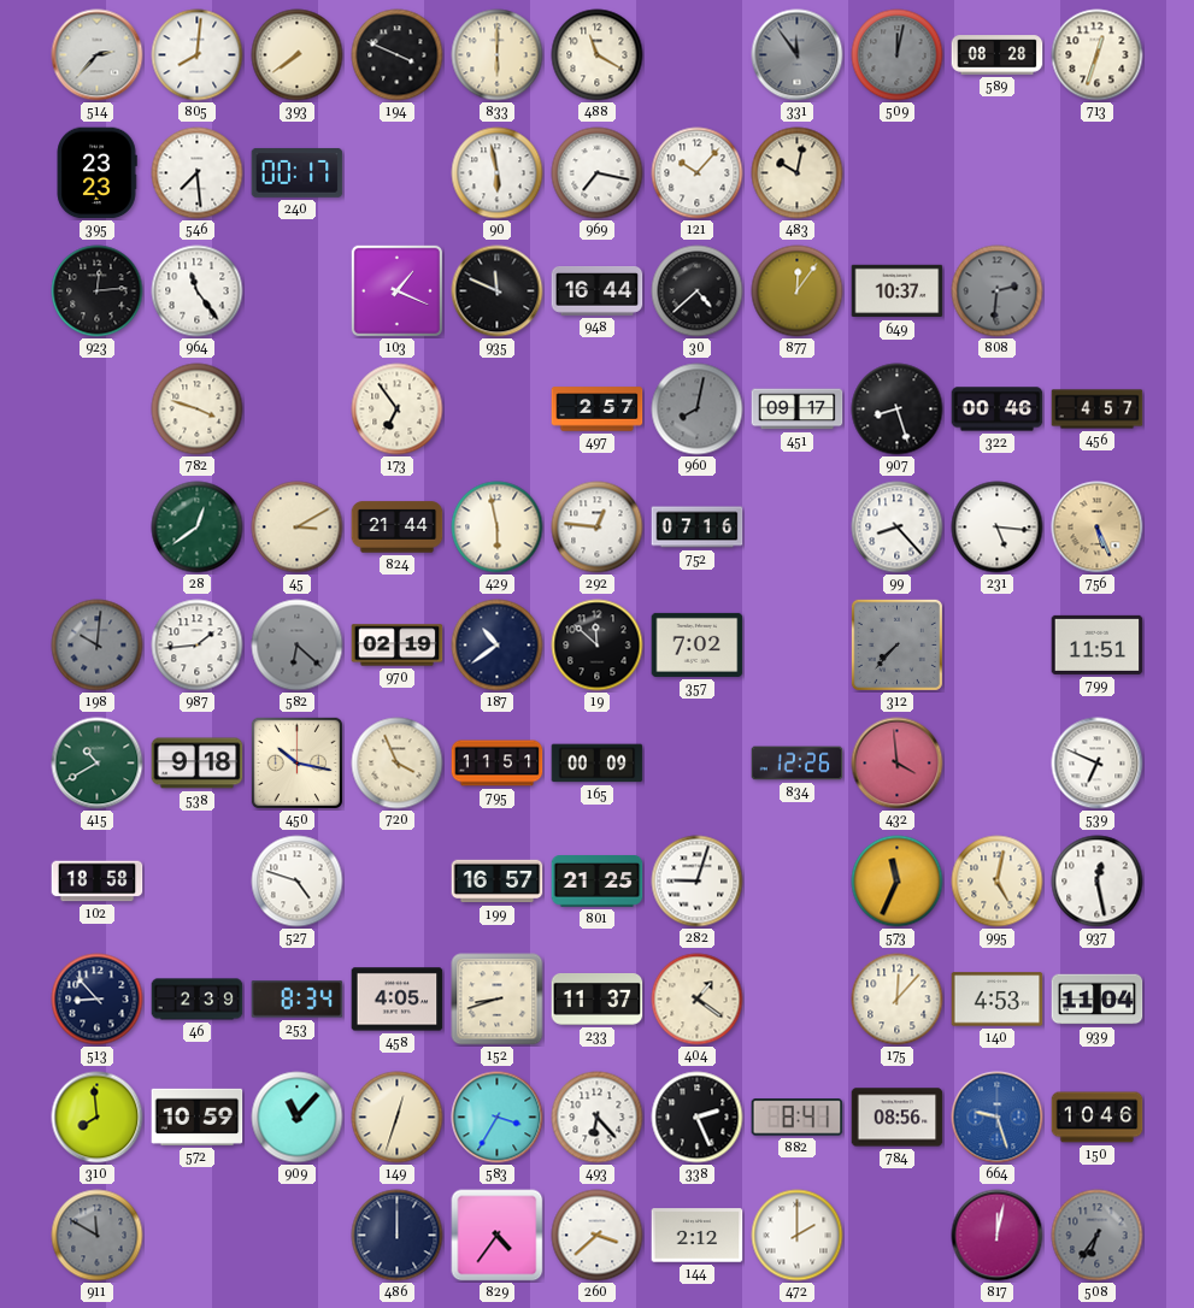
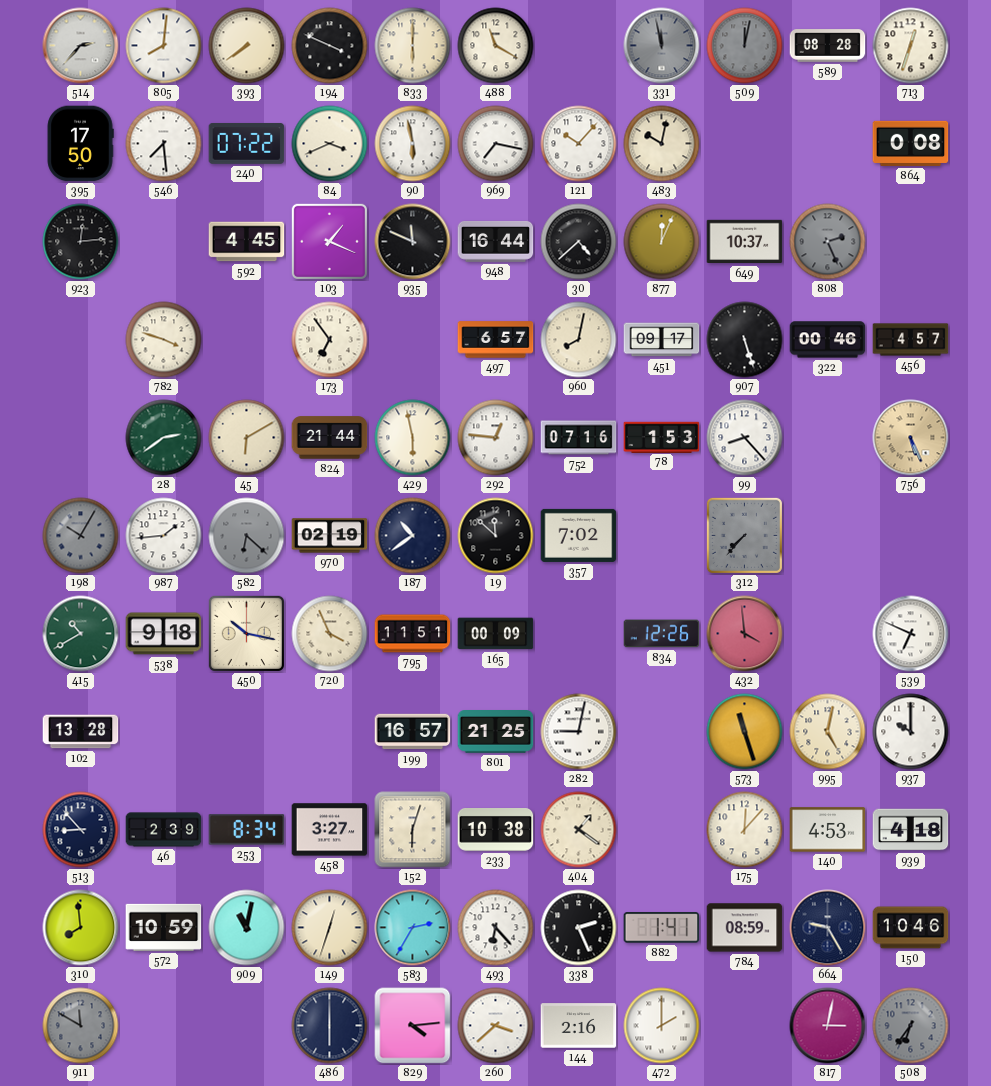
331: 11:54 -> 11:58 (662, 46)
395: 23:23 -> 17:50 (80, 144)
240: 00:17 -> 07:22 (247, 144)
84: none -> 3:41 (330, 144)
864: none -> 0:08 (911, 143)
964: 11:24 -> none (198, 291)
592: none -> 4:45 (247, 242)
877: 12:06 -> 12:04 (662, 242)
808: 2:31 -> 2:26 (828, 242)
497: 2:57 -> 6:57 (496, 340)
960 dial: grey -> cream (579, 340)
907: 8:27 -> 5:27 (745, 340)
28: 12:39 -> 2:39 (164, 438)
45: 3:10 -> 6:10 (247, 438)
78: none -> 1:53 (662, 437)
231: 5:16 -> none (998, 528)
198: 10:01 -> 10:05 (81, 536)
799: 11:51 -> none (1098, 644)
102: 18:58 -> 13:28 (81, 732)
527: 4:48 -> none (298, 882)
282: 9:03 -> 9:02 (579, 732)
573: 11:34 -> 11:27 (745, 732)
937: 12:28 -> 10:00 (911, 732)
458: 4:05 -> 3:27 (330, 830)
152: 8:42 -> 6:03 (413, 830)
233: 11:37 -> 10:38 (496, 830)
939: 11:04 -> 4:18 (911, 830)
909: 11:07 -> 11:02 (247, 928)
583: 3:35 -> 2:35 (413, 928)
882: 8:41 -> 1:41 (662, 928)
784: 08:56 -> 08:59 (745, 928)
664: 9:27 -> 9:25 (828, 928)
664 dial: blue -> navy (828, 928)
486: 12:00 -> 6:00 (330, 1026)
829: 4:36 -> 4:14 (413, 1026)
144: 2:12 -> 2:16 (579, 1026)
817: 12:02 -> 3:02 (828, 1026)
